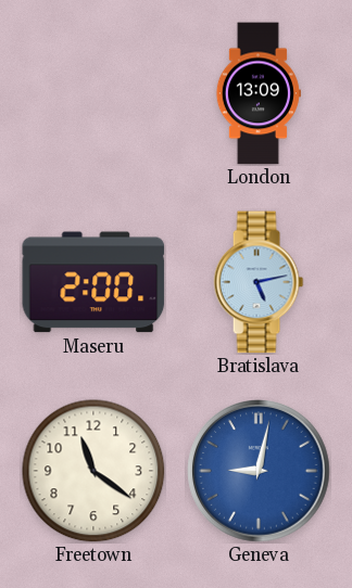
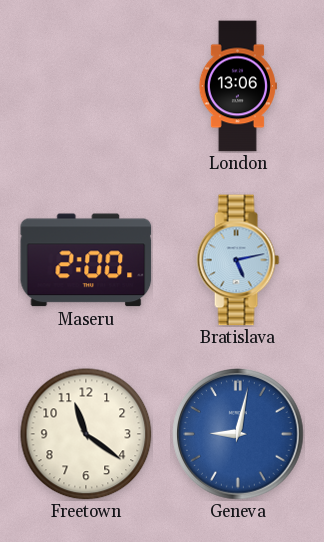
London: 13:09 -> 13:06 (238, 86)
